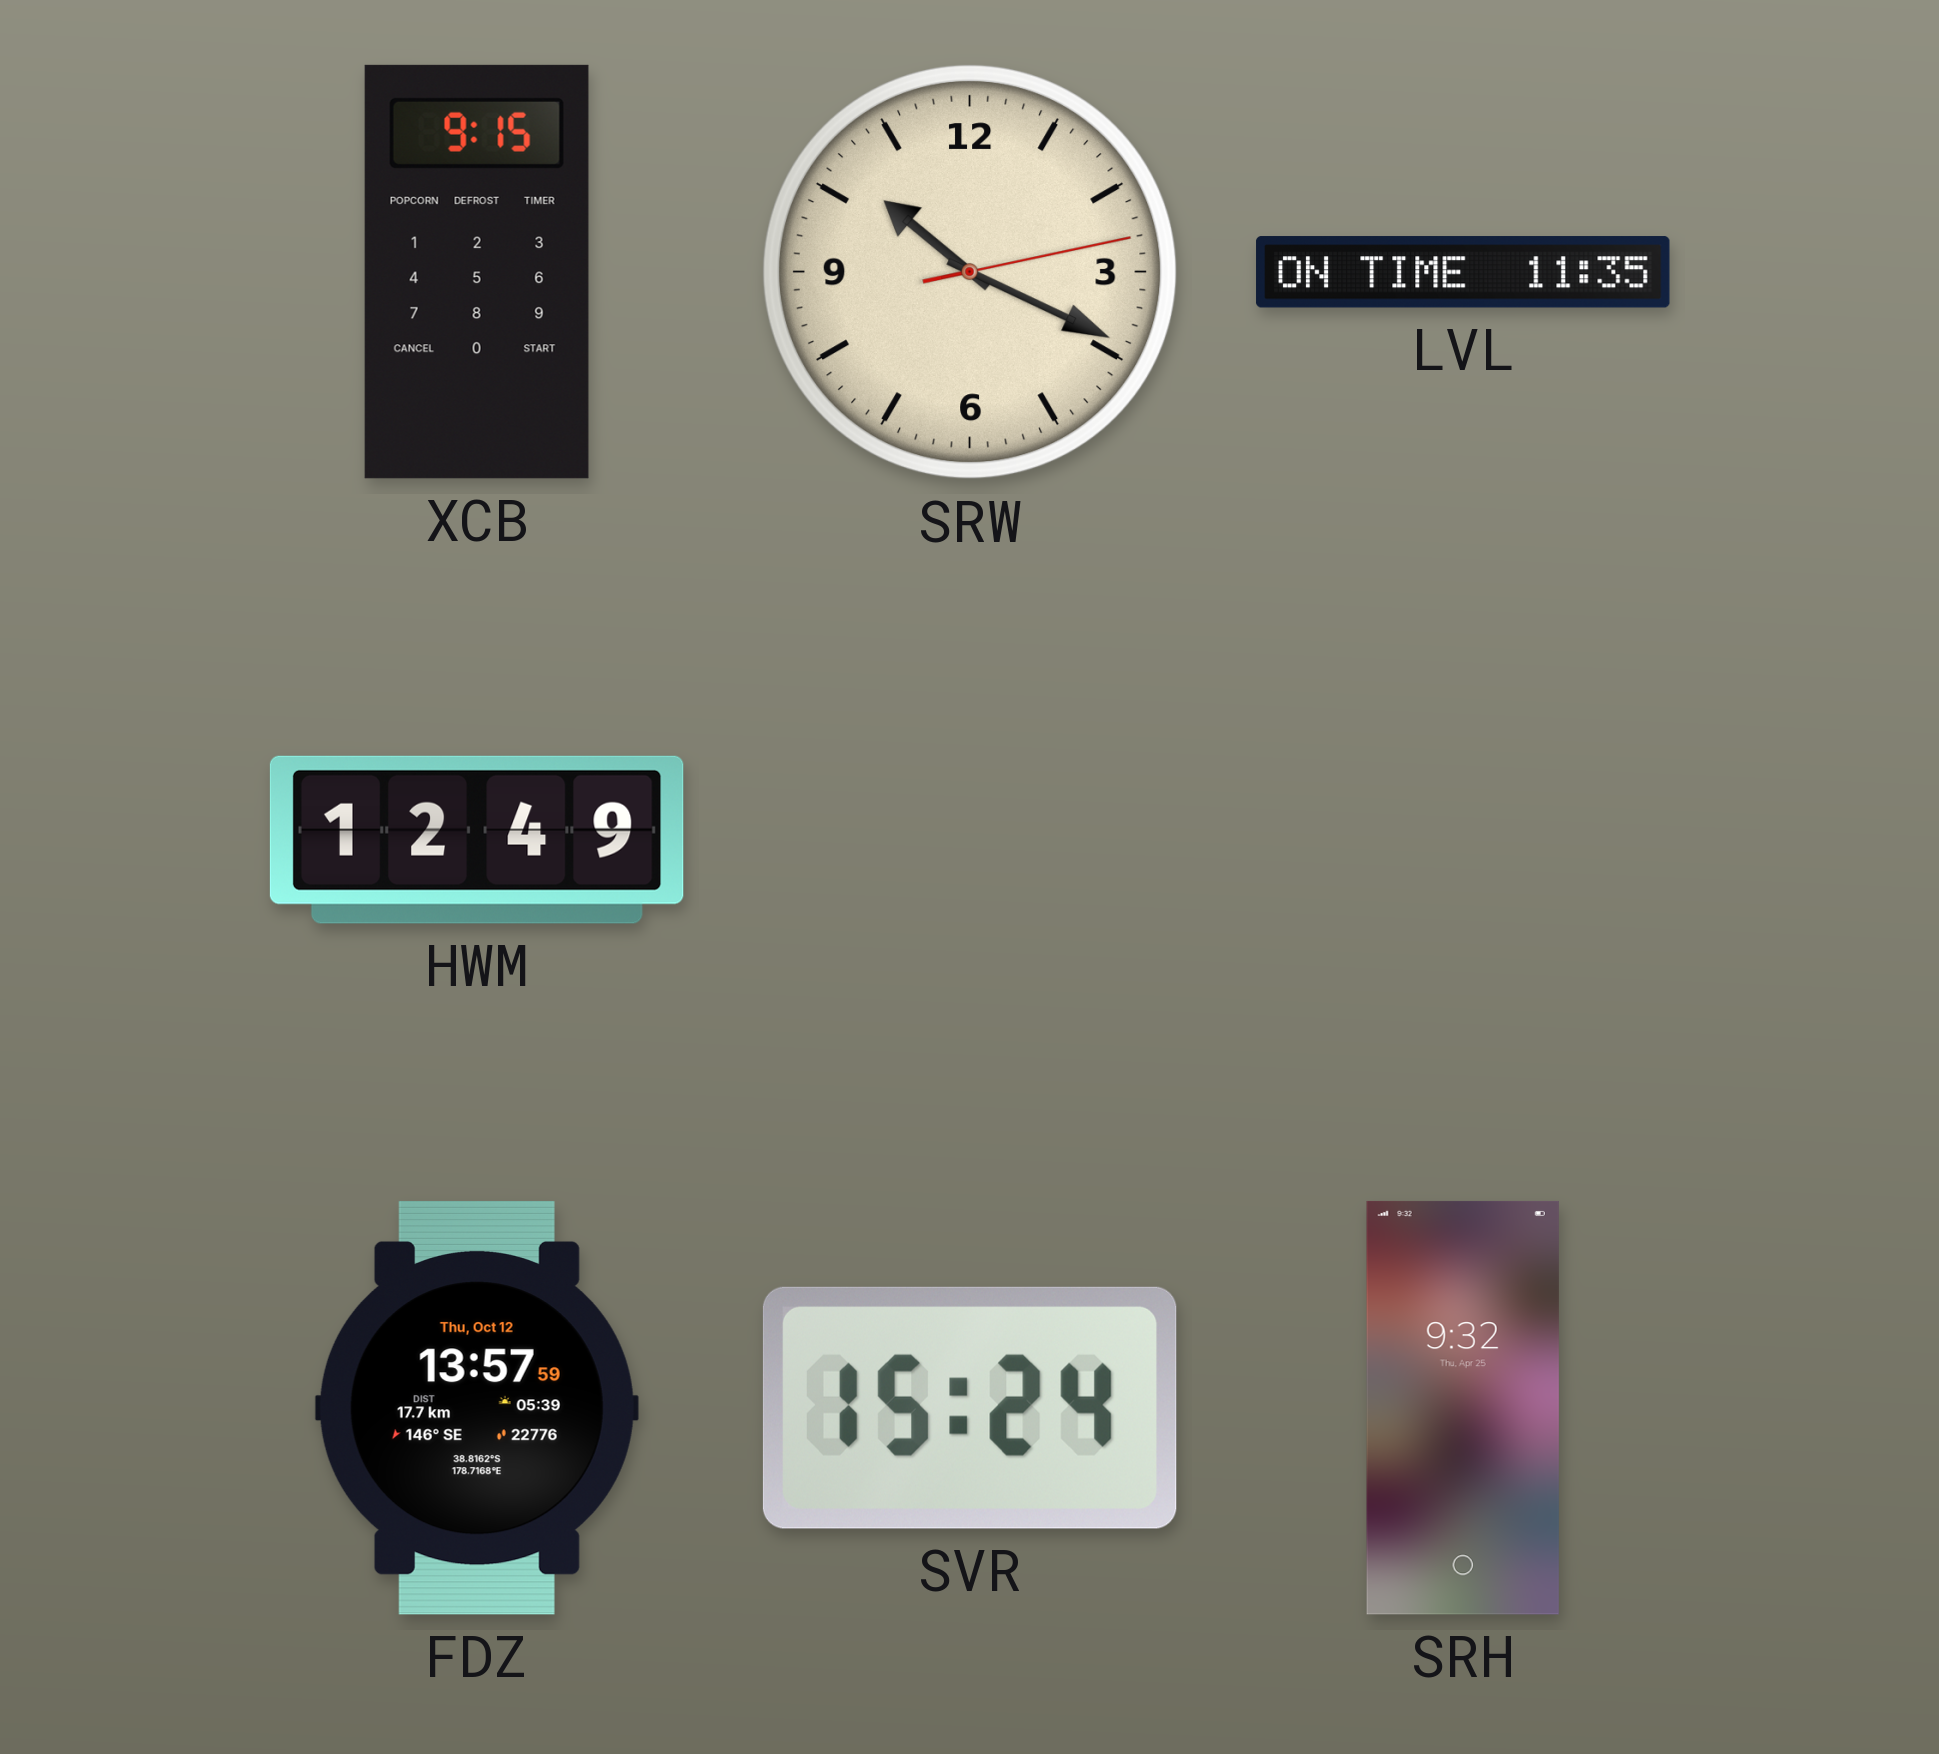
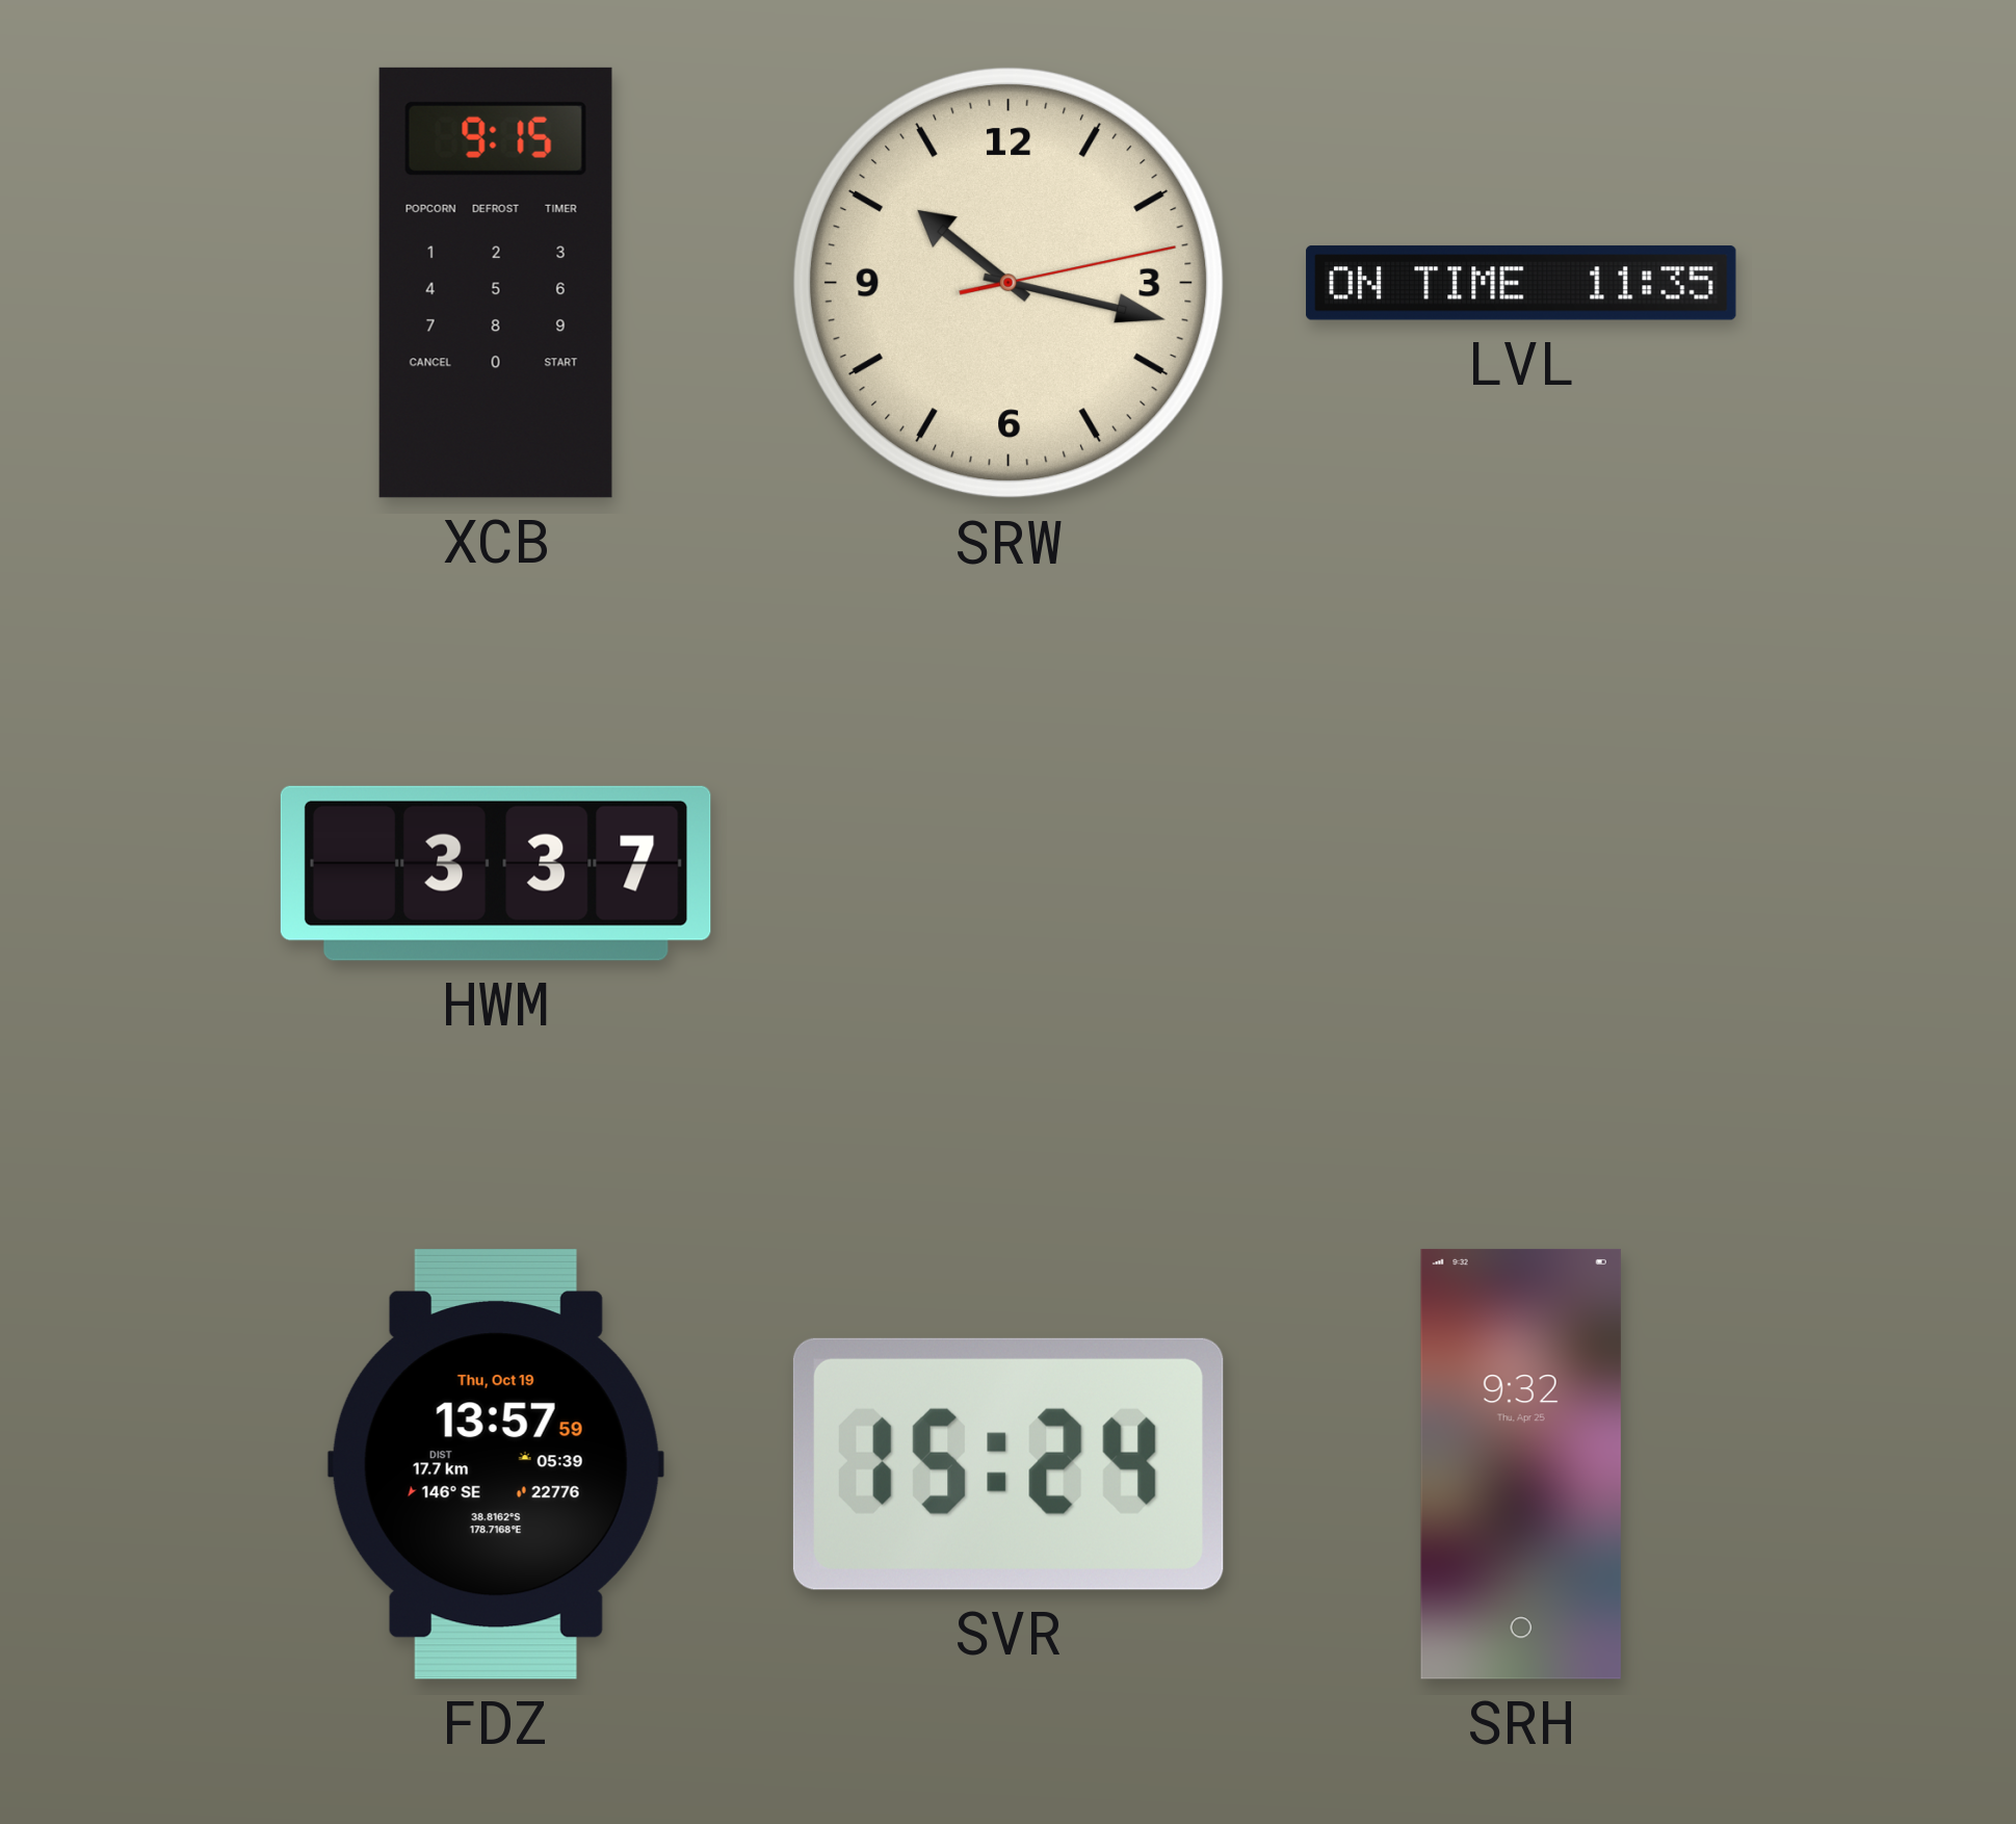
SRW: 10:19 -> 10:17 (1009, 283)
HWM: 12:49 -> 3:37 (496, 874)
FDZ date: Thu, Oct 12 -> Thu, Oct 19 (496, 1464)
